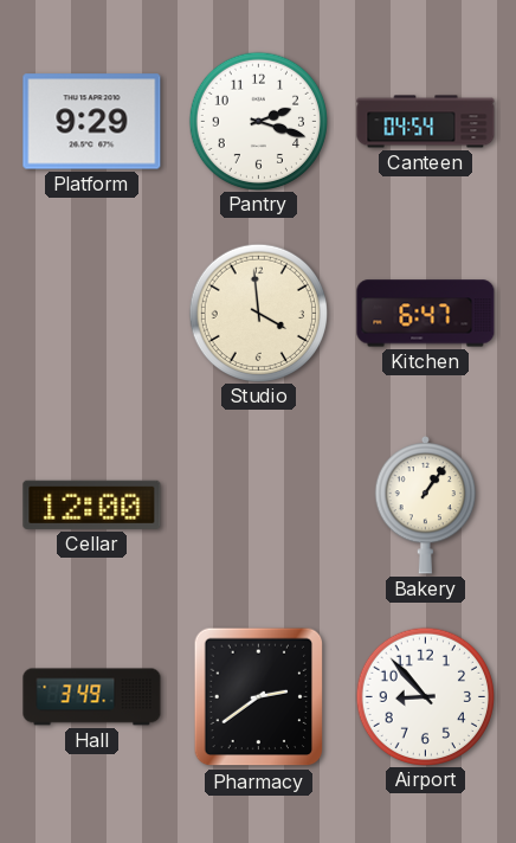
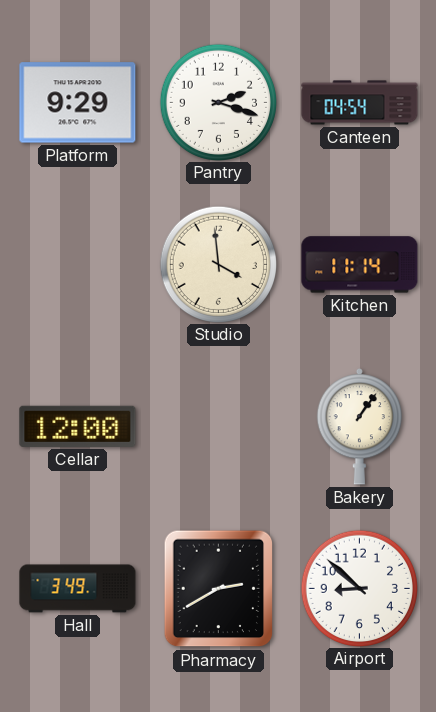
Kitchen: 6:47 -> 11:14 (360, 265)
Pharmacy: 2:39 -> 2:40 (219, 589)
Airport: 8:53 -> 8:52 (359, 588)
